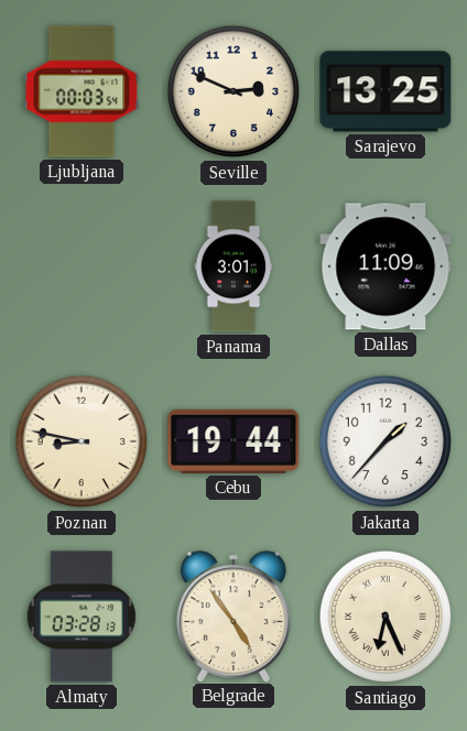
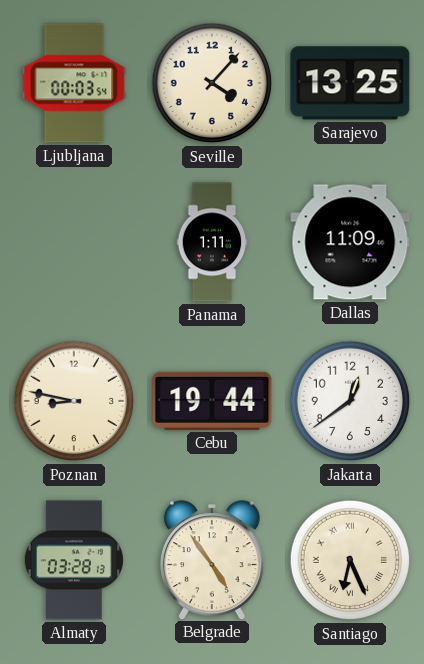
Seville: 2:49 -> 4:07 (212, 83)
Panama: 3:01 -> 1:11 (212, 242)
Jakarta: 1:37 -> 12:39 (350, 401)
